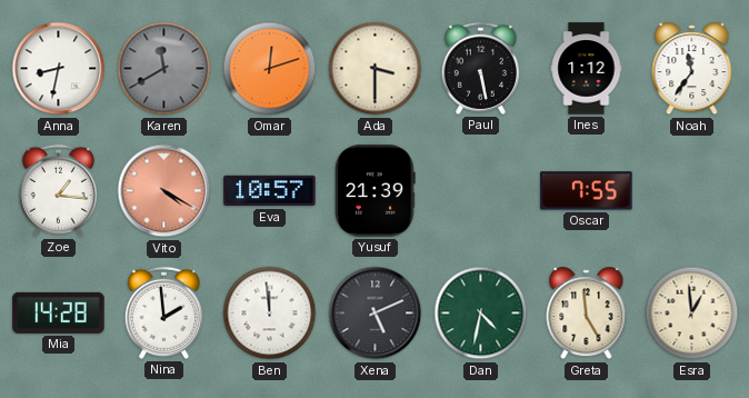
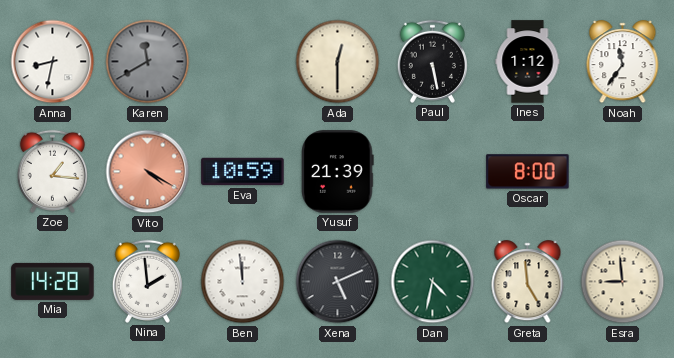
Omar: 12:12 -> none (270, 69)
Ada: 3:30 -> 12:30 (338, 62)
Eva: 10:57 -> 10:59 (243, 172)
Oscar: 7:55 -> 8:00 (528, 172)
Esra: 12:59 -> 8:59 (623, 282)
